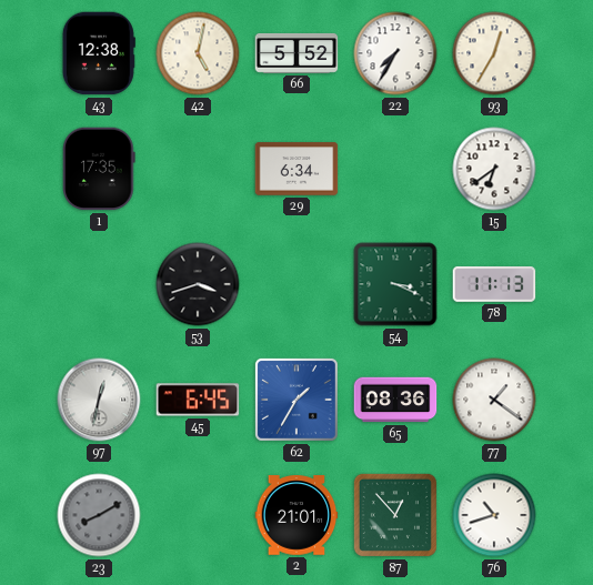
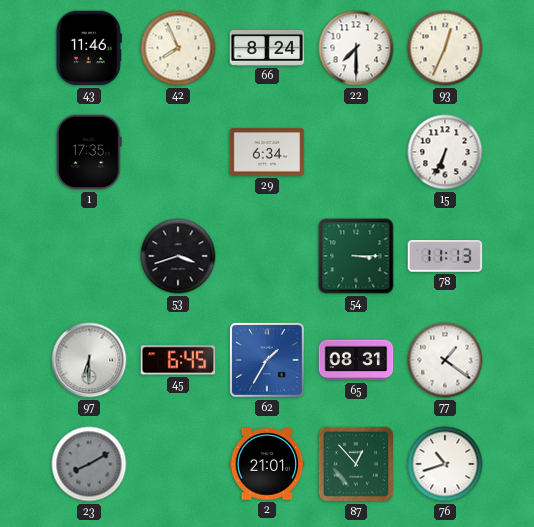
43: 12:38 -> 11:46 (89, 48)
42: 5:02 -> 7:56 (178, 48)
66: 5:52 -> 8:24 (267, 48)
22: 7:35 -> 7:30 (356, 48)
93: 12:35 -> 12:34 (445, 48)
15: 6:39 -> 6:34 (445, 152)
54: 3:19 -> 3:15 (356, 256)
97: 12:32 -> 6:30 (89, 360)
65: 08:36 -> 08:31 (356, 360)
